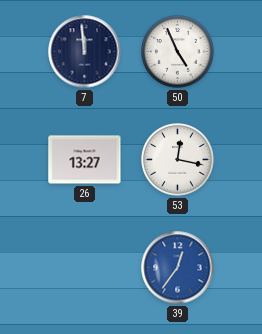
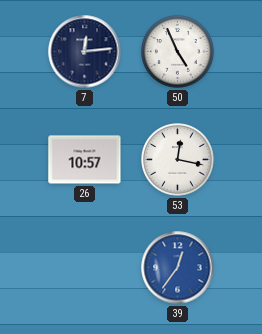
7: 11:59 -> 12:14 (85, 52)
26: 13:27 -> 10:57 (85, 160)
